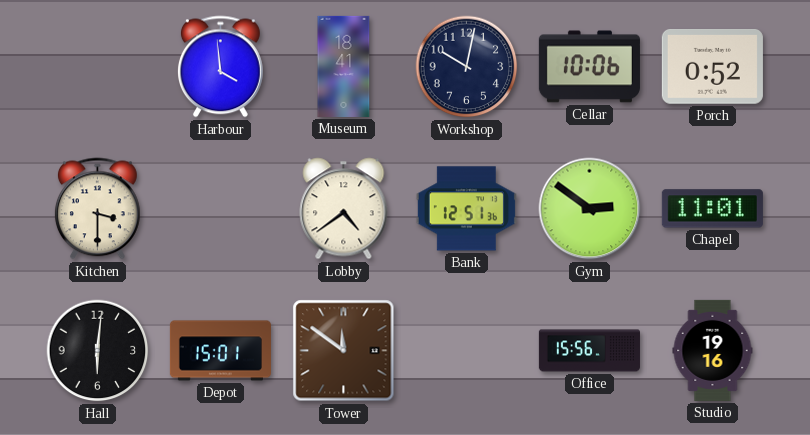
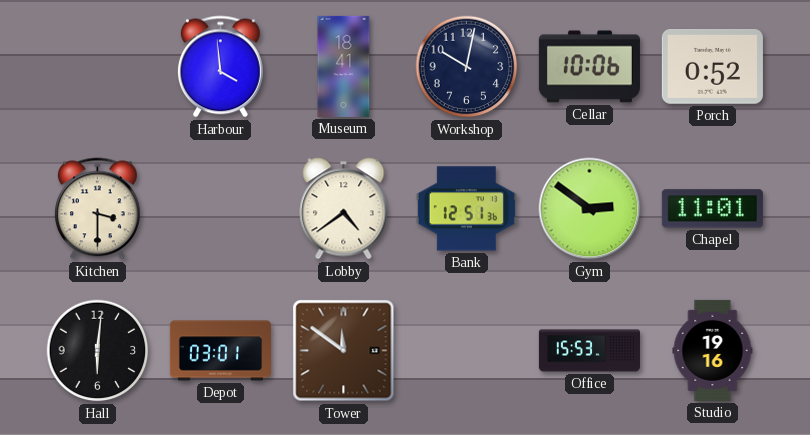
Depot: 15:01 -> 03:01 (220, 351)
Office: 15:56 -> 15:53 (589, 351)
